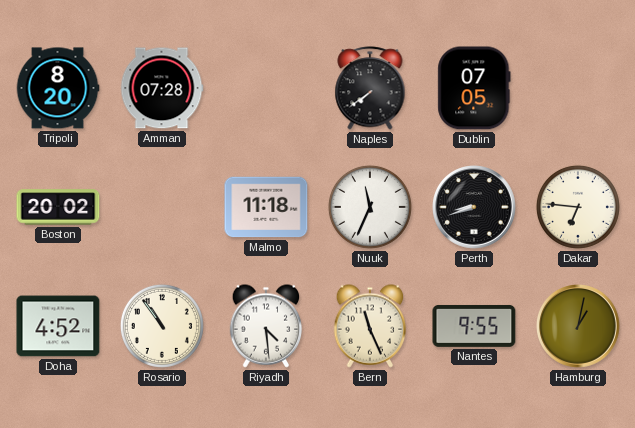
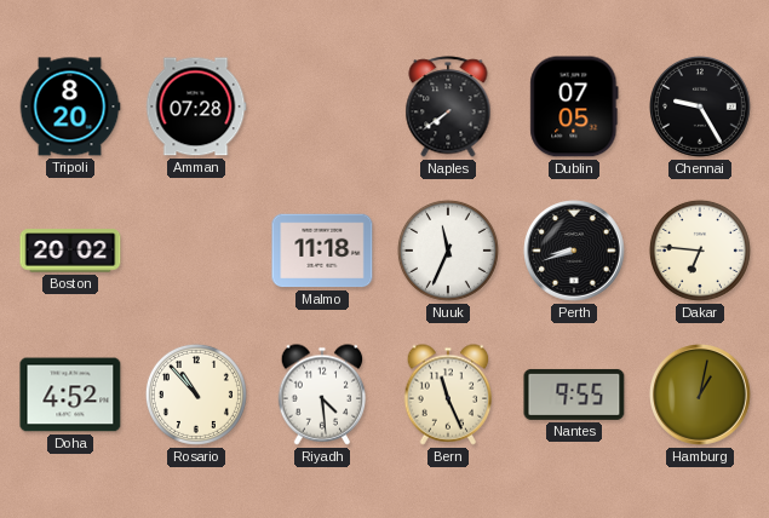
Chennai: none -> 9:25 (701, 108)
Rosario: 10:54 -> 10:53 (196, 395)
